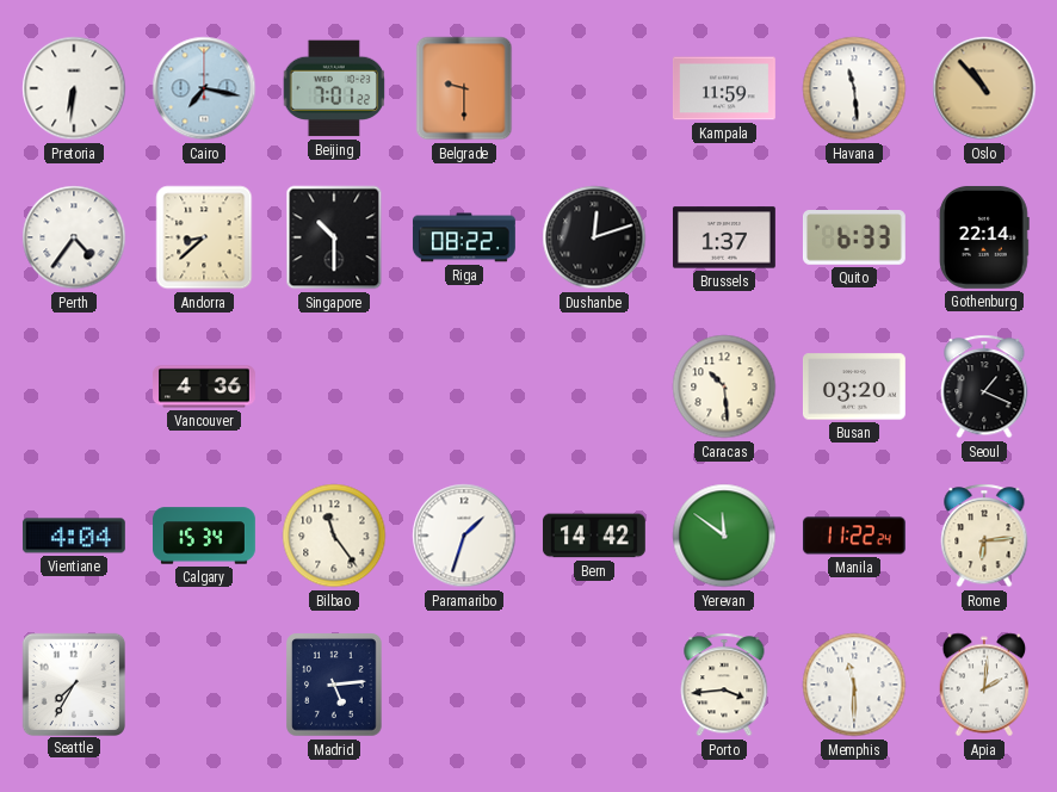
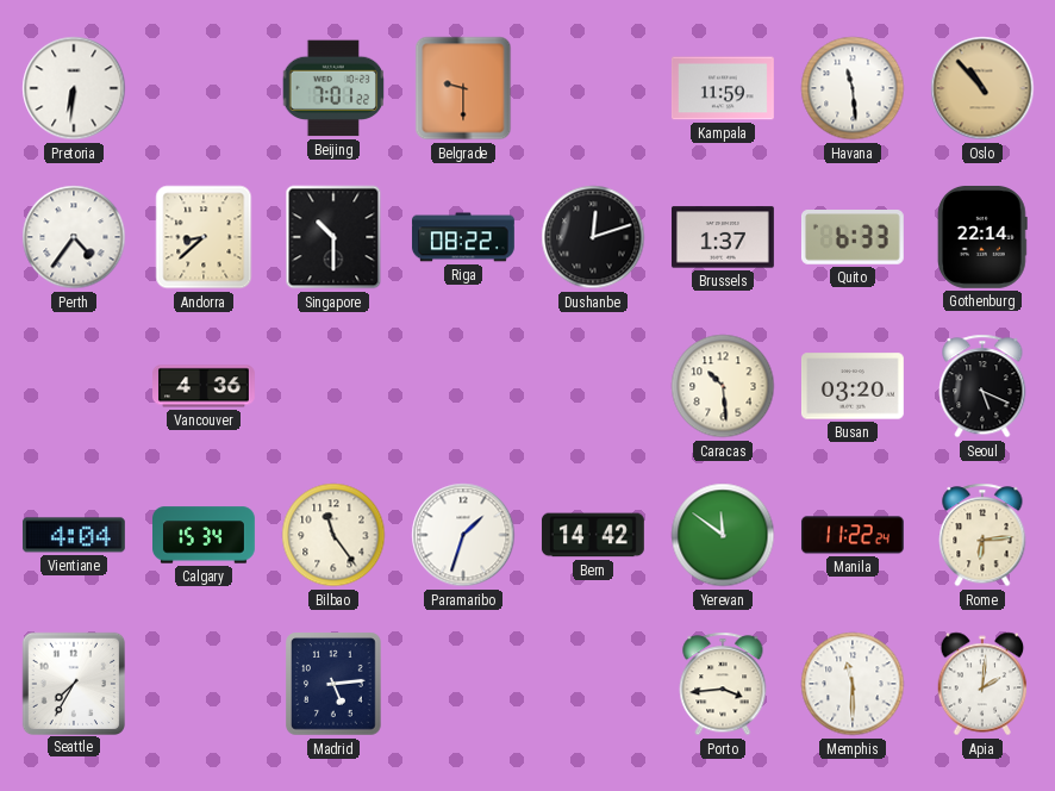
Cairo: 7:17 -> none (204, 88)
Seoul: 1:19 -> 5:19 (982, 386)
